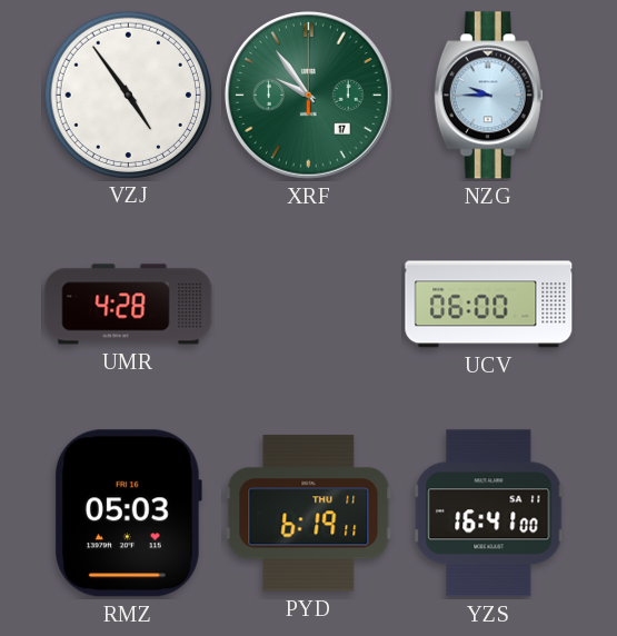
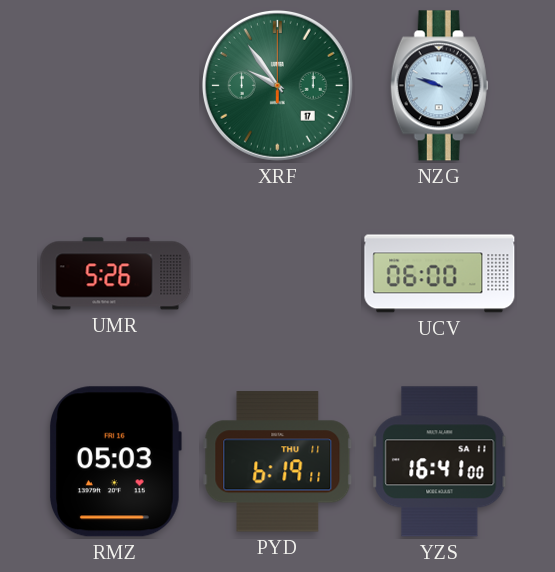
VZJ: 4:54 -> none (128, 95)
NZG: 9:45 -> 9:48 (439, 86)
UMR: 4:28 -> 5:26 (116, 274)
